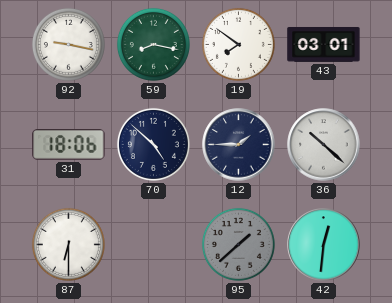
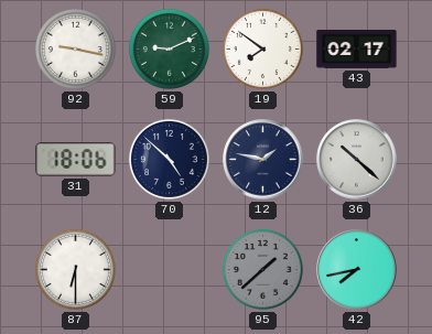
59: 8:17 -> 9:11 (169, 49)
43: 03:01 -> 02:17 (357, 50)
12: 1:45 -> 1:47 (263, 160)
42: 12:31 -> 7:43 (357, 270)
